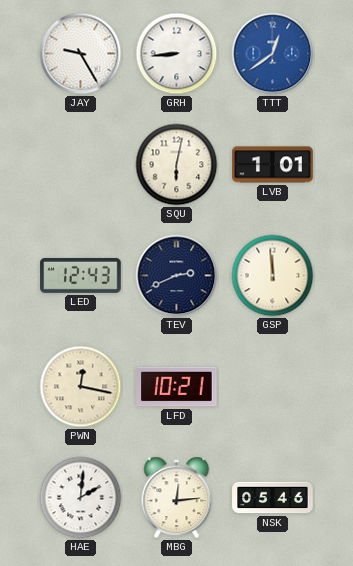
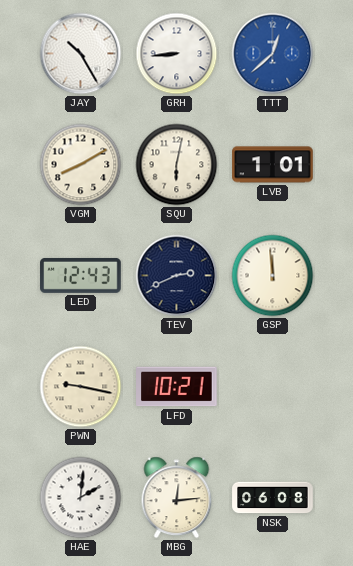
JAY: 9:25 -> 10:25 (81, 54)
TTT: 12:39 -> 12:38 (273, 54)
VGM: none -> 8:10 (81, 165)
PWN: 12:17 -> 9:17 (81, 387)
NSK: 05:46 -> 06:08 (273, 498)
